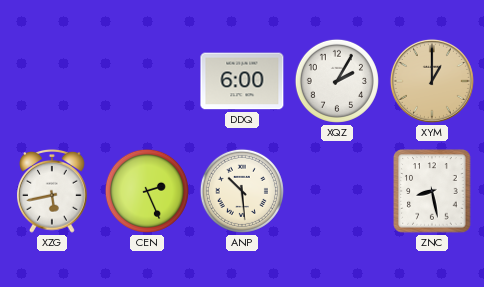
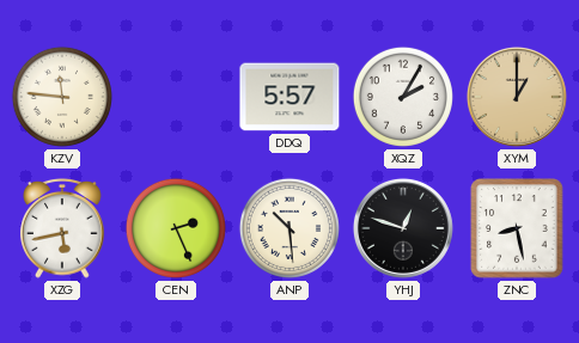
KZV: none -> 11:46 (62, 97)
DDQ: 6:00 -> 5:57 (289, 97)
YHJ: none -> 12:48 (403, 228)
